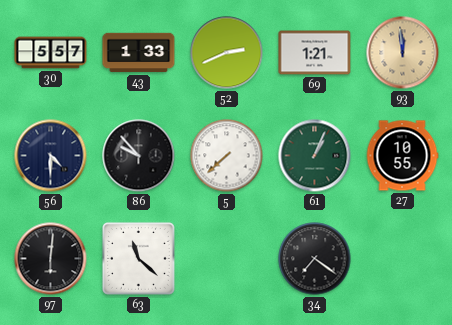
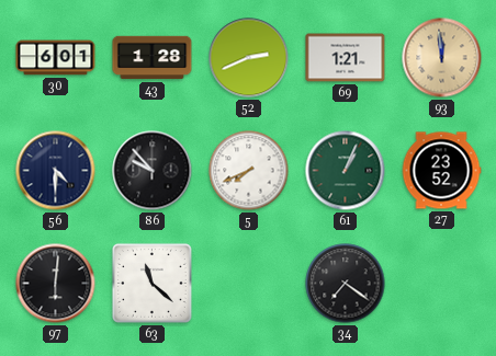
30: 5:57 -> 6:01 (56, 58)
43: 1:33 -> 1:28 (153, 58)
5: 7:38 -> 7:41 (249, 171)
27: 10:55 -> 23:52 (441, 171)
